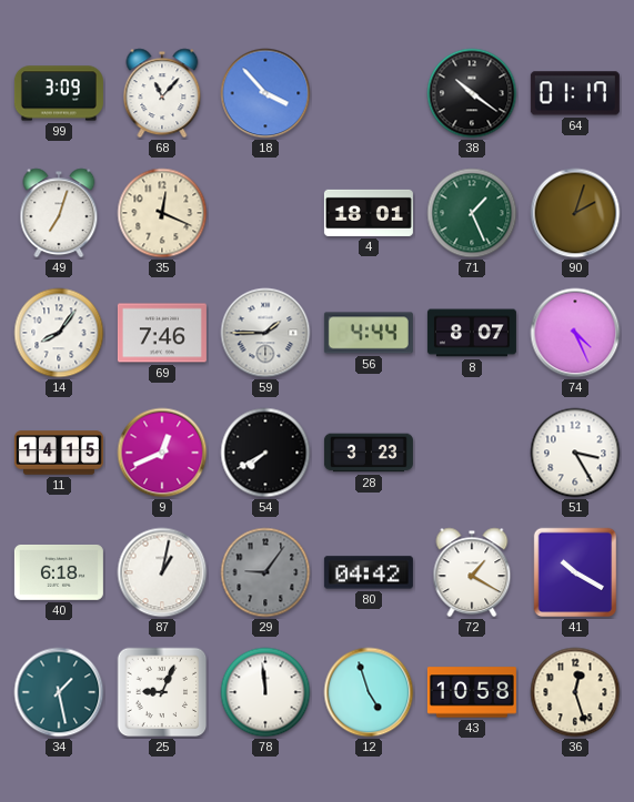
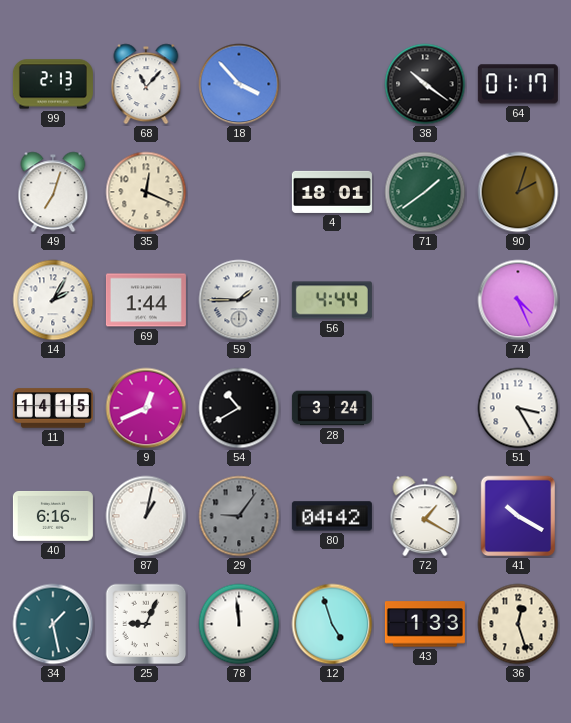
99: 3:09 -> 2:13 (53, 84)
71: 1:26 -> 1:39 (425, 192)
14: 8:06 -> 2:05 (53, 300)
69: 7:46 -> 1:44 (146, 300)
8: 8:07 -> none (472, 333)
54: 7:40 -> 10:40 (239, 408)
28: 3:23 -> 3:24 (332, 408)
40: 6:18 -> 6:16 (53, 516)
43: 10:58 -> 1:33 (425, 624)
